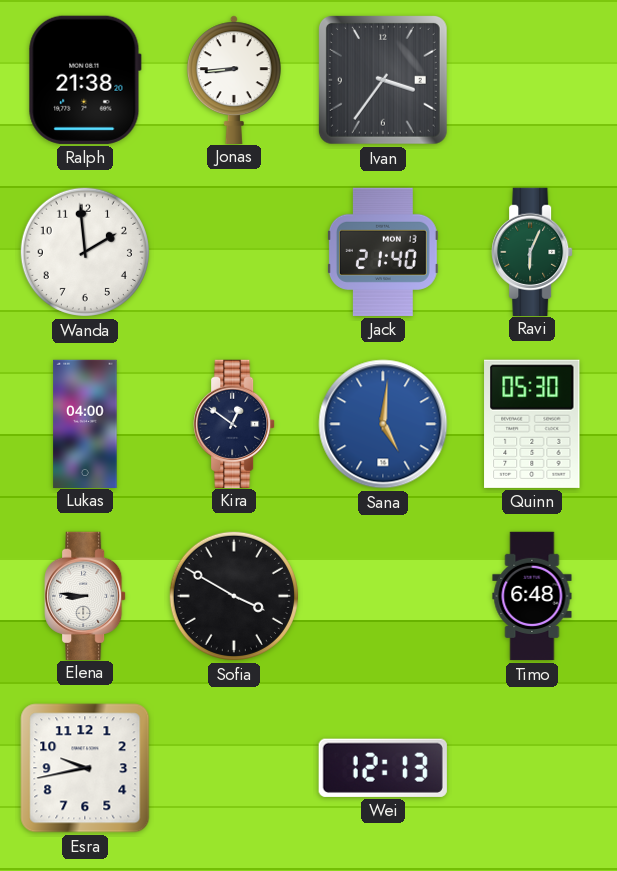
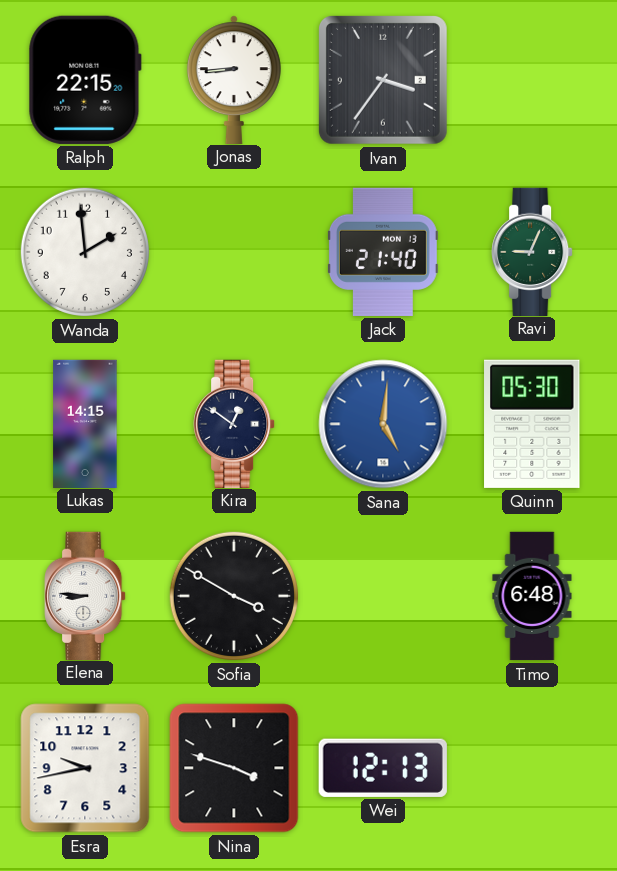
Ralph: 21:38 -> 22:15 (85, 80)
Ravi: 6:04 -> 9:04 (532, 251)
Lukas: 04:00 -> 14:15 (85, 423)
Nina: none -> 3:48 (234, 768)
